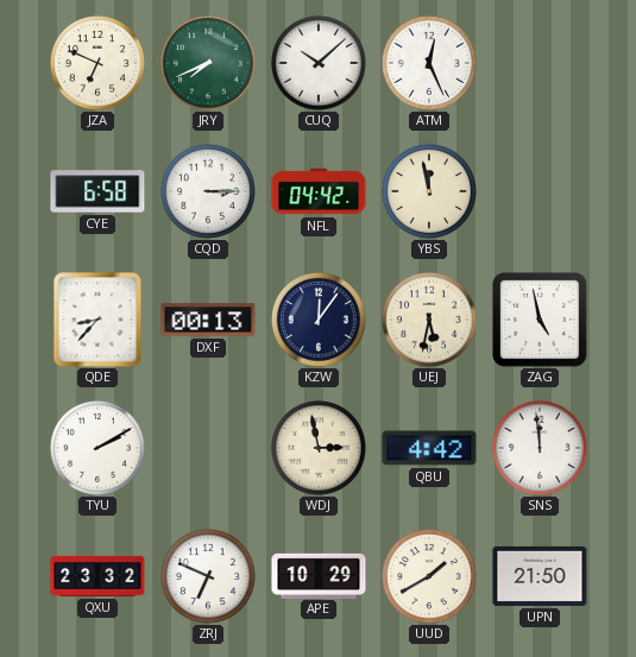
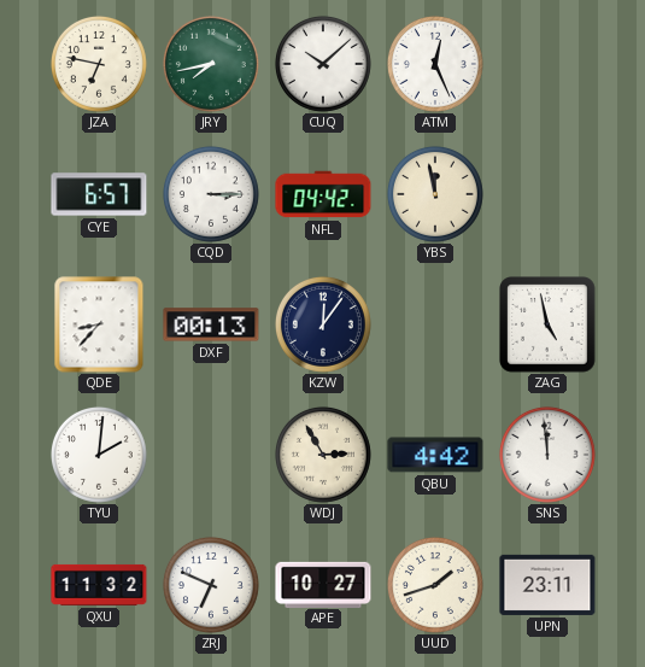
JZA: 6:49 -> 6:47 (99, 64)
JRY: 7:41 -> 7:43 (211, 64)
CYE: 6:58 -> 6:57 (99, 194)
UEJ: 5:32 -> none (429, 320)
TYU: 2:10 -> 2:01 (99, 455)
WDJ: 2:58 -> 2:55 (323, 455)
QXU: 23:32 -> 11:32 (99, 585)
APE: 10:29 -> 10:27 (323, 584)
UUD: 1:40 -> 1:42 (435, 585)
UPN: 21:50 -> 23:11 (547, 585)
